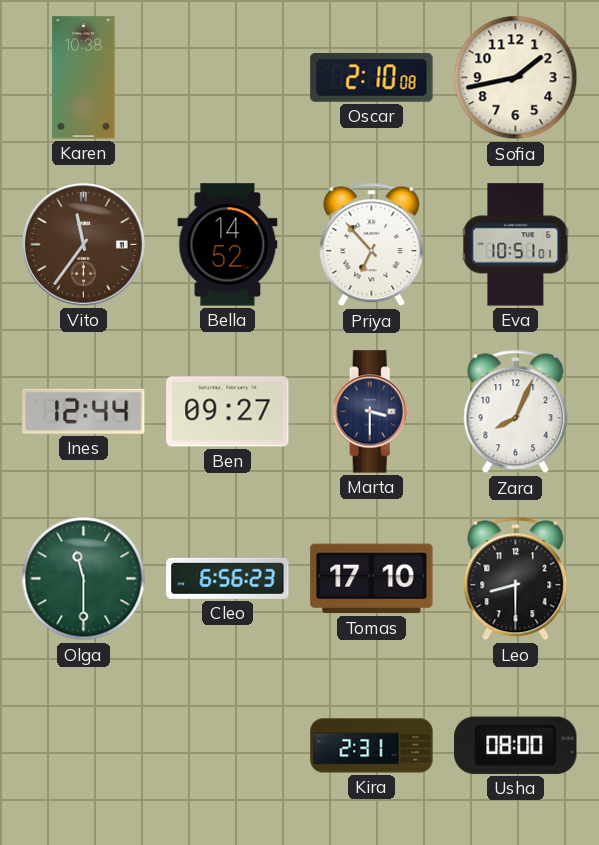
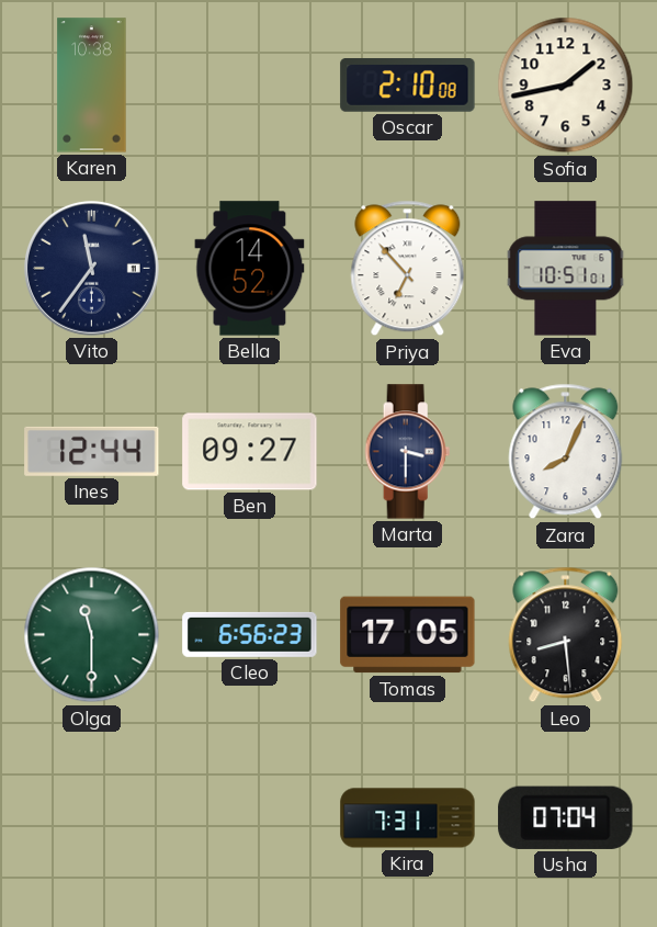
Vito dial: brown -> navy (91, 268)
Tomas: 17:10 -> 17:05 (408, 635)
Leo: 8:30 -> 8:29 (566, 635)
Kira: 2:31 -> 7:31 (408, 818)
Usha: 08:00 -> 07:04 (566, 817)
